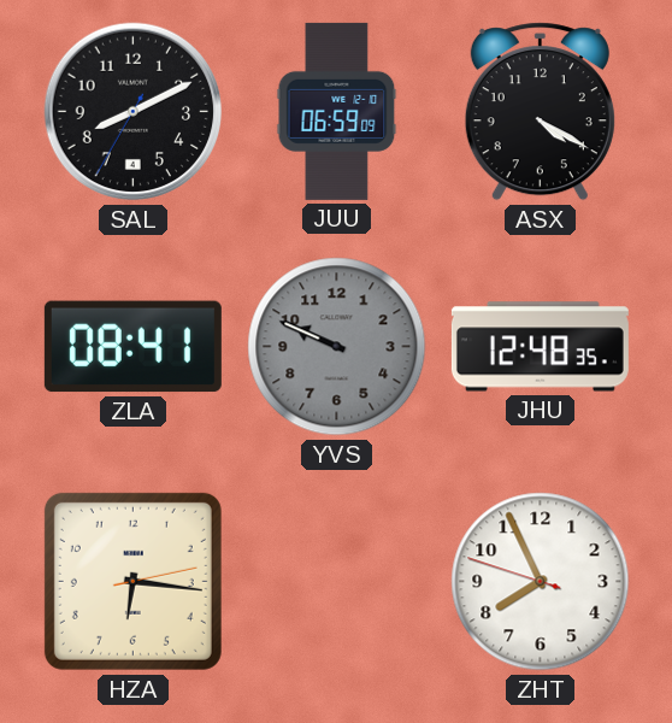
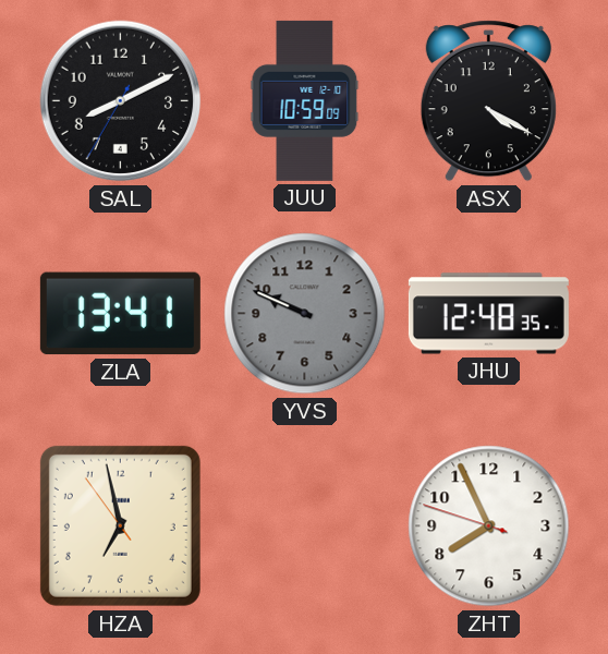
JUU: 06:59 -> 10:59 (305, 100)
ZLA: 08:41 -> 13:41 (120, 314)
HZA: 6:16 -> 6:57 (120, 525)
